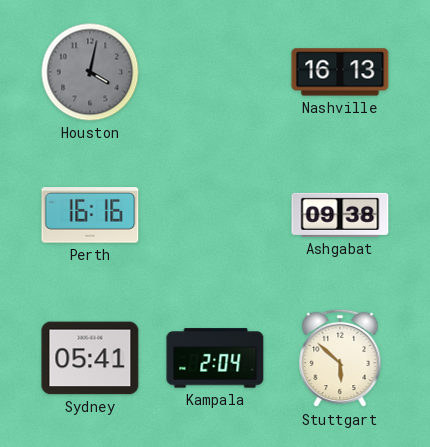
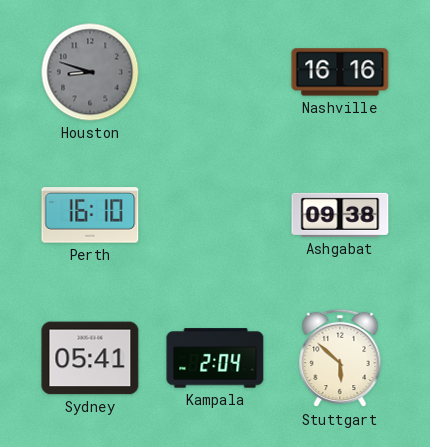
Houston: 4:02 -> 8:48 (90, 72)
Nashville: 16:13 -> 16:16 (340, 72)
Perth: 16:16 -> 16:10 (90, 215)
